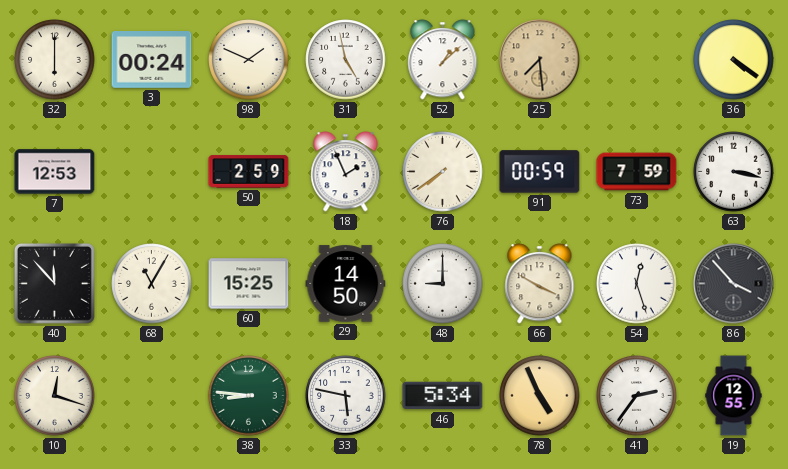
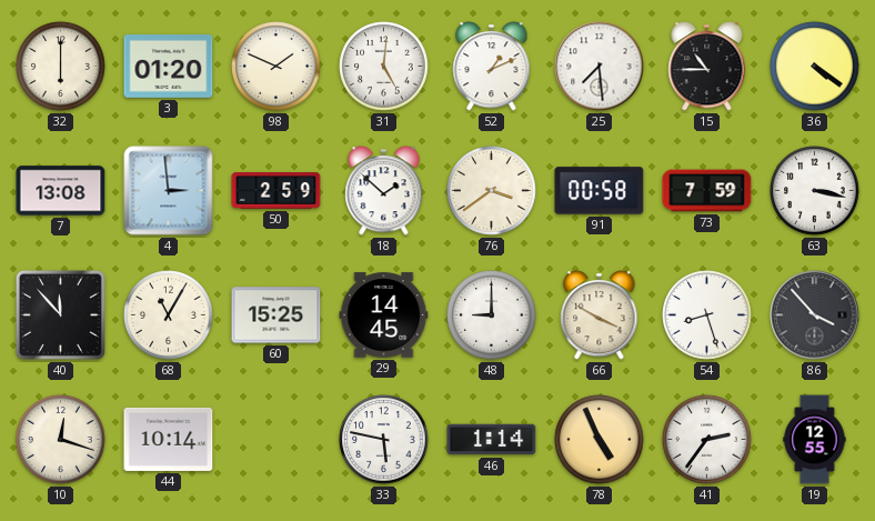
3: 00:24 -> 01:20 (169, 67)
31: 4:58 -> 5:01 (384, 67)
52: 1:08 -> 1:11 (492, 67)
25 dial: champagne -> white (600, 67)
15: none -> 10:45 (707, 67)
7: 12:53 -> 13:08 (61, 191)
4: none -> 2:59 (169, 191)
18: 1:56 -> 1:52 (384, 191)
76: 7:39 -> 3:39 (492, 191)
91: 00:59 -> 00:58 (600, 191)
29: 14:50 -> 14:45 (384, 315)
54: 12:27 -> 8:27 (707, 315)
44: none -> 10:14 (169, 439)
38: 8:46 -> none (249, 396)
46: 5:34 -> 1:14 (492, 440)
